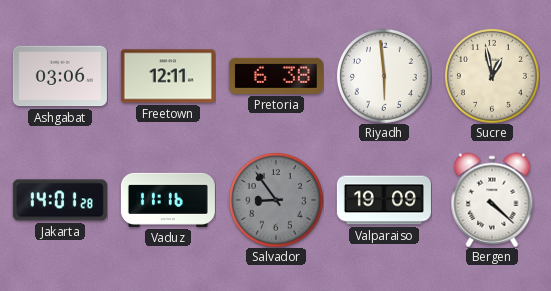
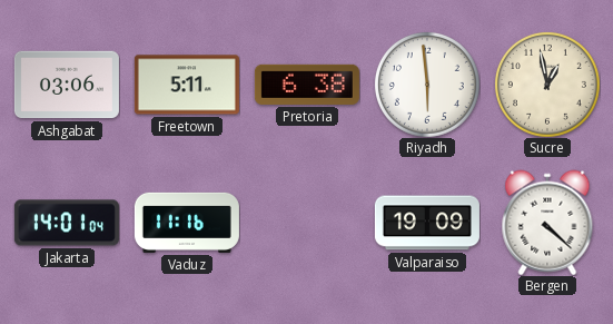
Freetown: 12:11 -> 5:11 (187, 85)
Jakarta: 14:01:28 -> 14:01:04 (67, 223)
Salvador: 8:54 -> none (276, 200)
